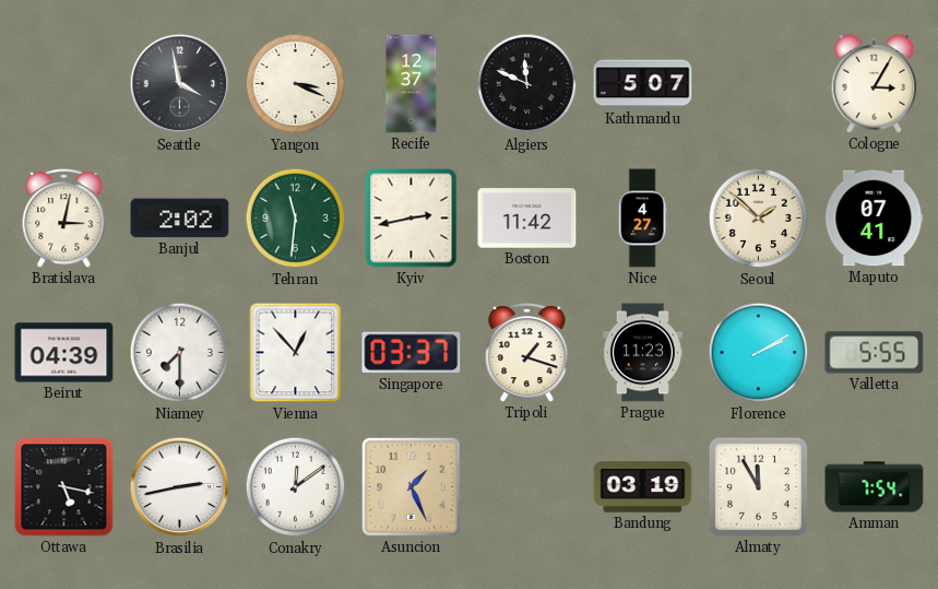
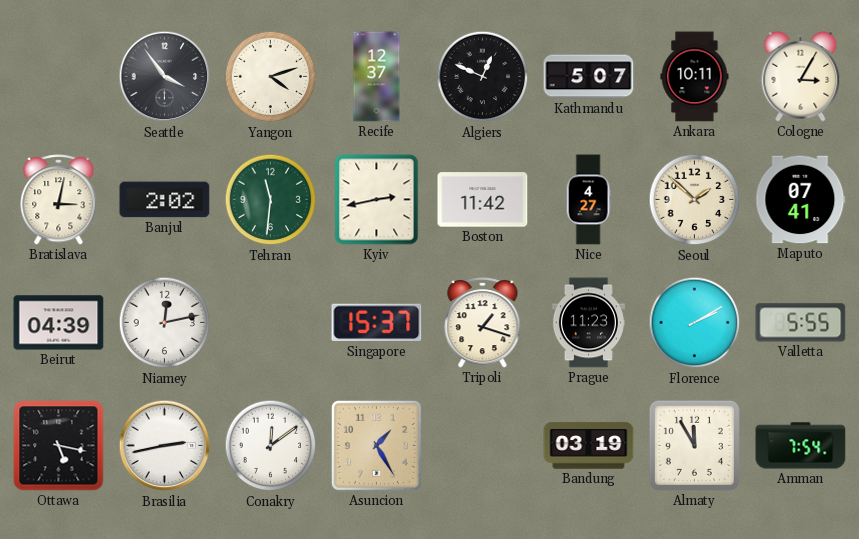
Seattle: 3:58 -> 3:54 (165, 77)
Yangon: 3:19 -> 4:12 (271, 77)
Algiers: 11:49 -> 12:49 (483, 77)
Ankara: none -> 10:11 (695, 77)
Niamey: 7:30 -> 12:13 (165, 323)
Vienna: 12:53 -> none (296, 353)
Singapore: 03:37 -> 15:37 (377, 323)
Asuncion: 1:26 -> 1:25 (376, 445)
